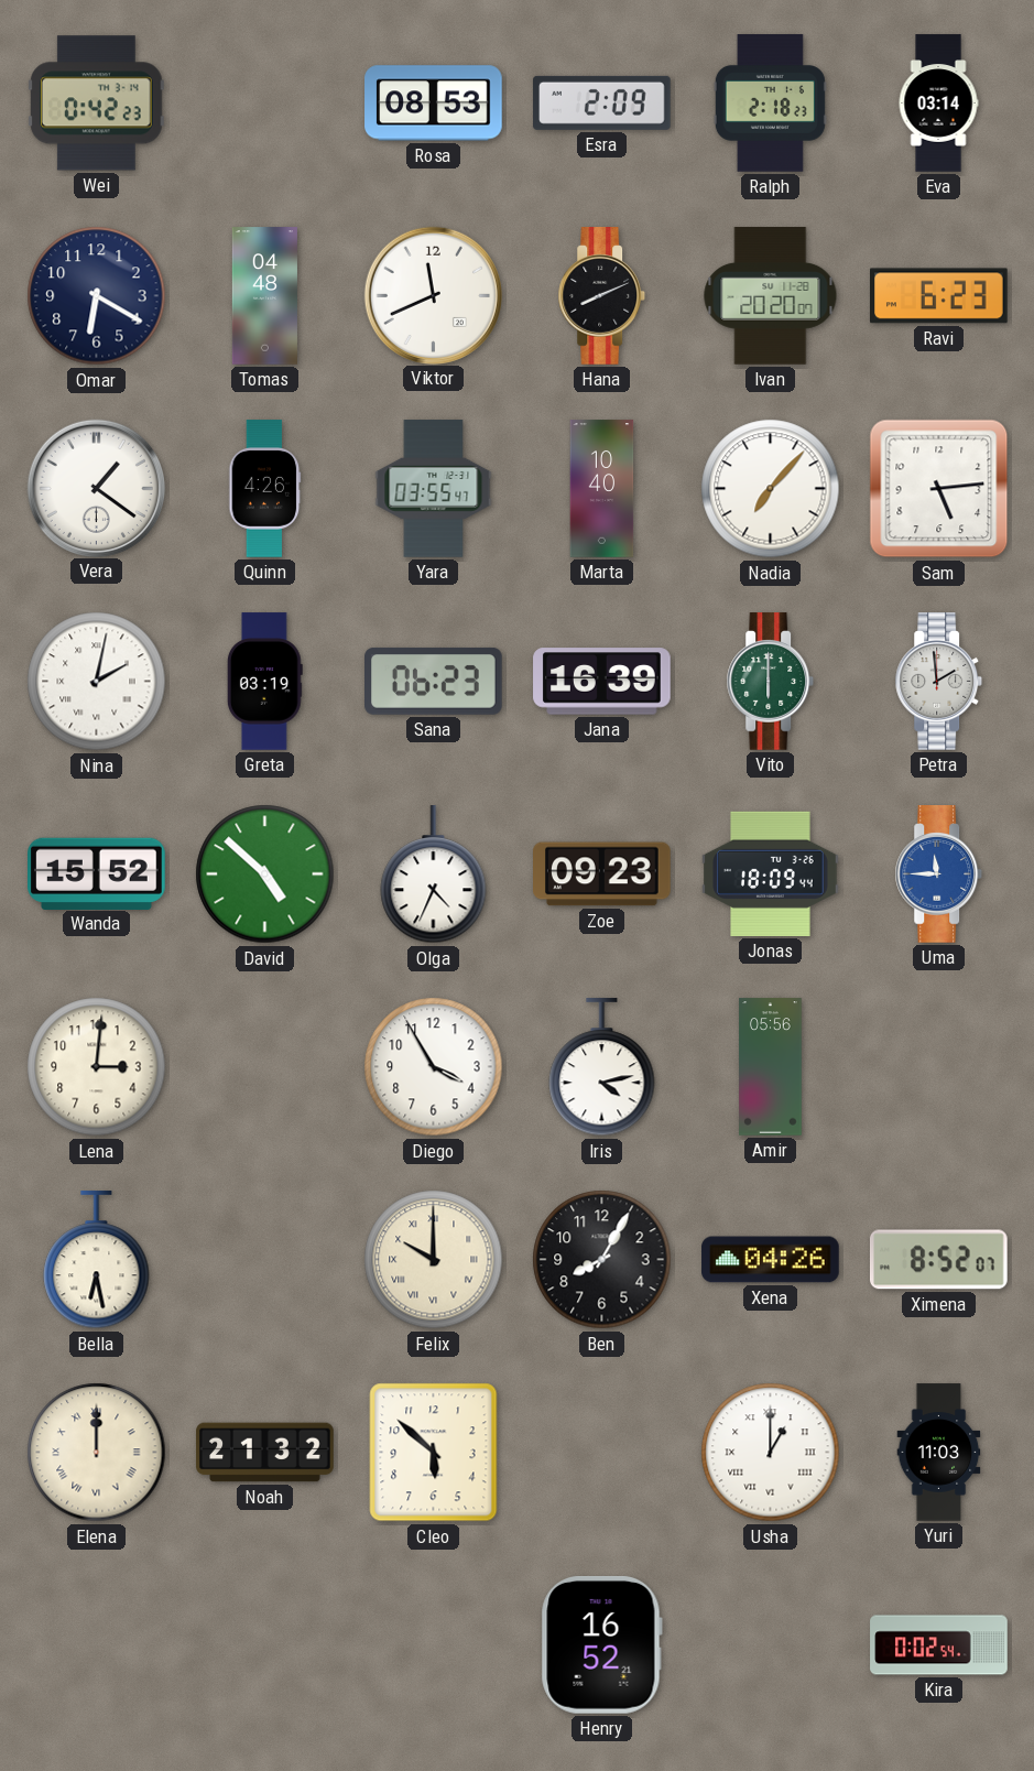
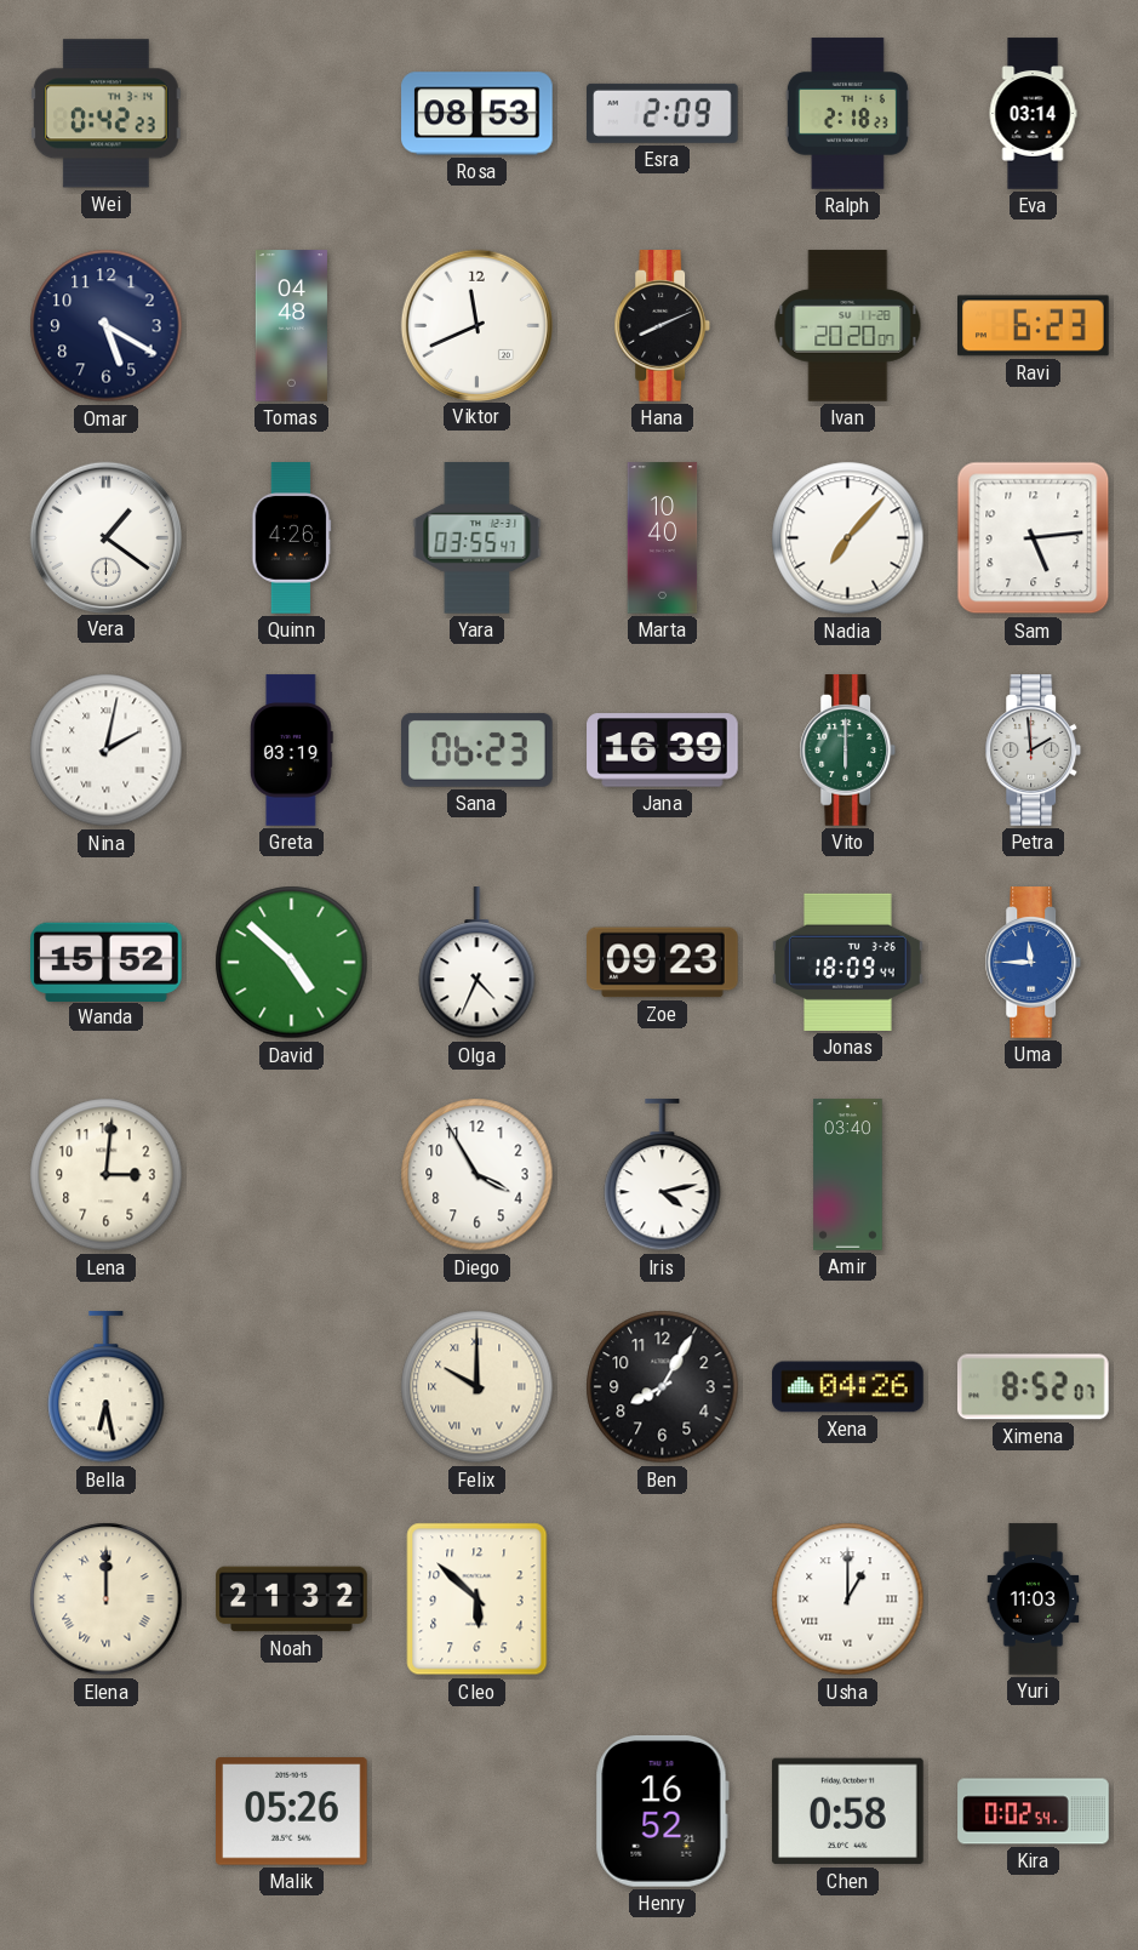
Omar: 6:20 -> 5:20 (107, 326)
Amir: 05:56 -> 03:40 (848, 1175)
Malik: none -> 05:26 (292, 1812)
Chen: none -> 0:58 (848, 1812)
